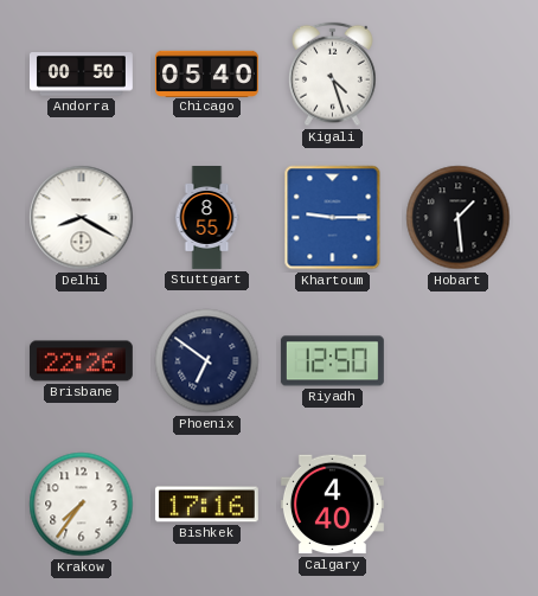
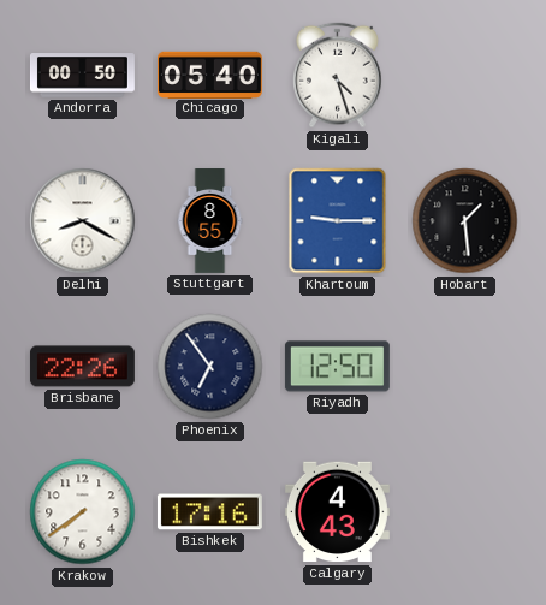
Phoenix: 6:51 -> 6:54 (210, 367)
Krakow: 7:36 -> 7:39 (83, 512)
Calgary: 4:40 -> 4:43 (337, 512)
